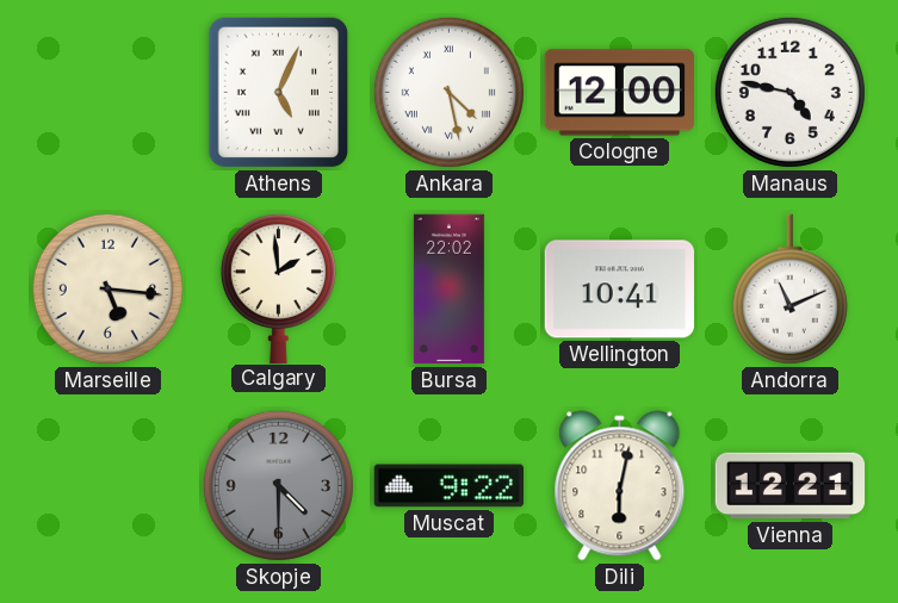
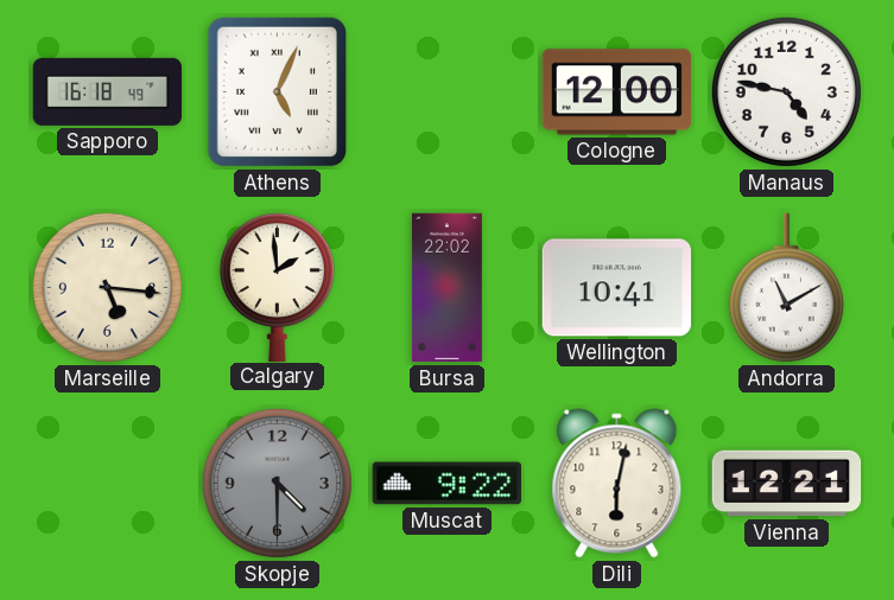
Sapporo: none -> 16:18 (107, 91)
Ankara: 4:28 -> none (448, 92)
Andorra: 11:11 -> 11:10 (786, 288)
